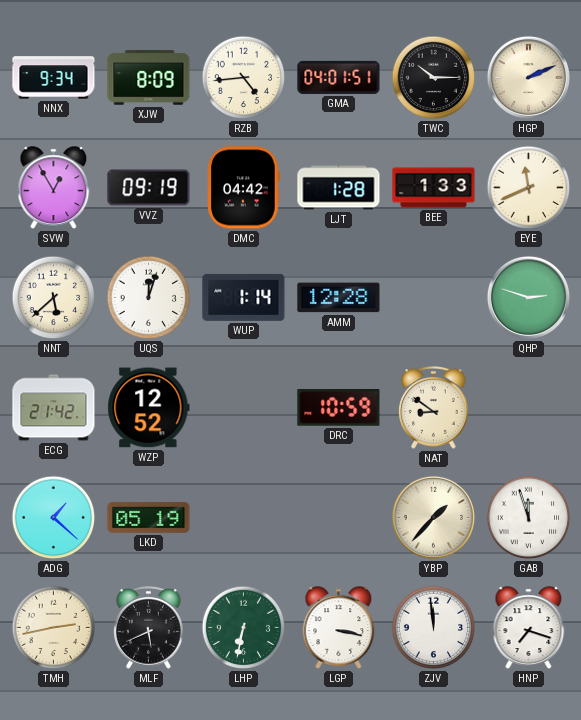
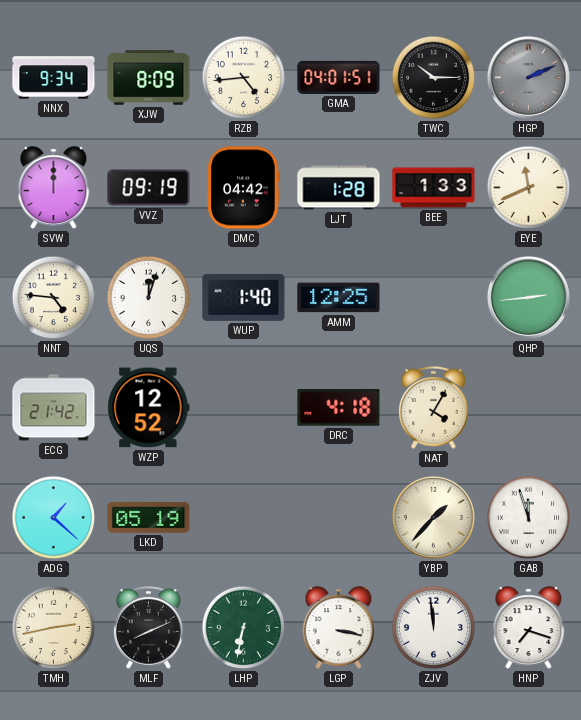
HGP dial: cream -> grey (528, 77)
SVW: 12:55 -> 12:00 (54, 188)
NNT: 5:38 -> 4:46 (54, 298)
WUP: 1:14 -> 1:40 (244, 297)
AMM: 12:28 -> 12:25 (339, 298)
QHP: 2:48 -> 2:44 (528, 297)
DRC: 10:59 -> 4:18 (339, 408)
NAT: 8:51 -> 4:05 (434, 408)
MLF: 5:41 -> 8:11 (149, 628)
